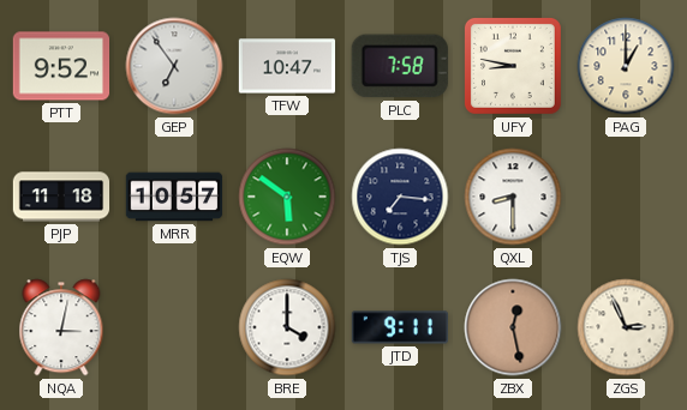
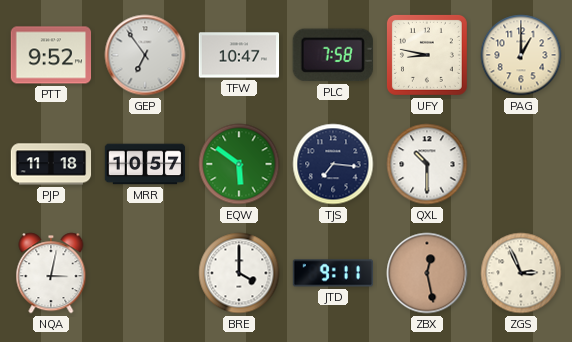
QXL: 8:30 -> 10:30 (427, 164)
